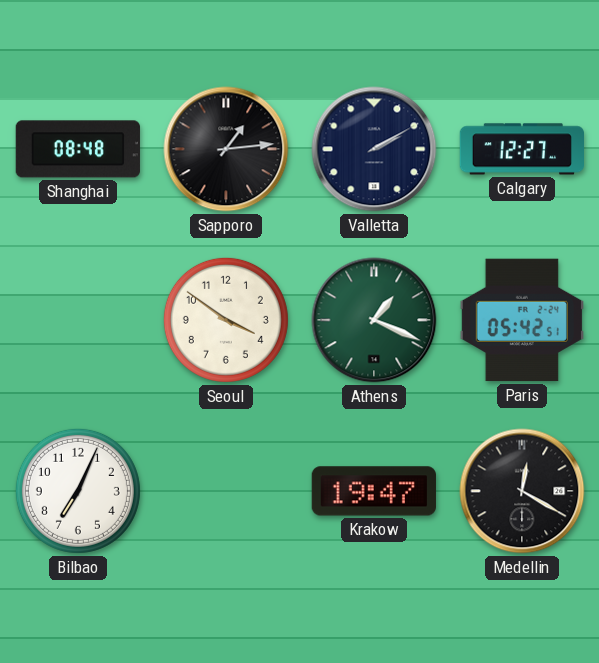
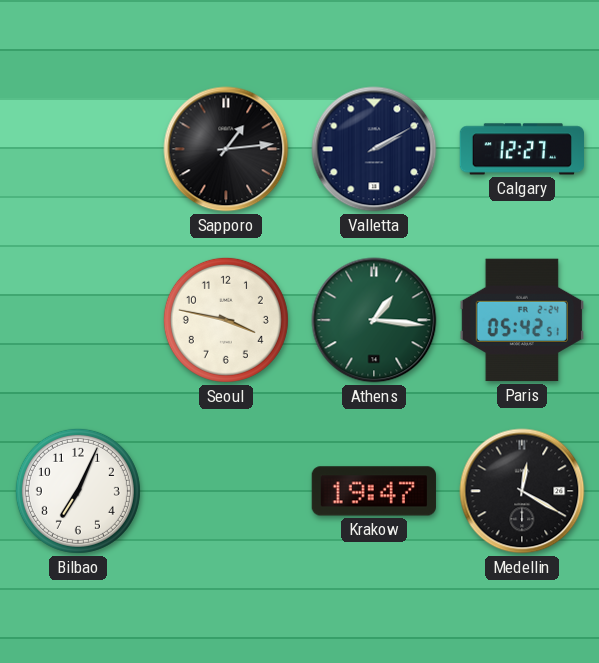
Shanghai: 08:48 -> none (77, 149)
Seoul: 3:51 -> 3:47 (226, 320)
Athens: 1:19 -> 1:16 (374, 320)
